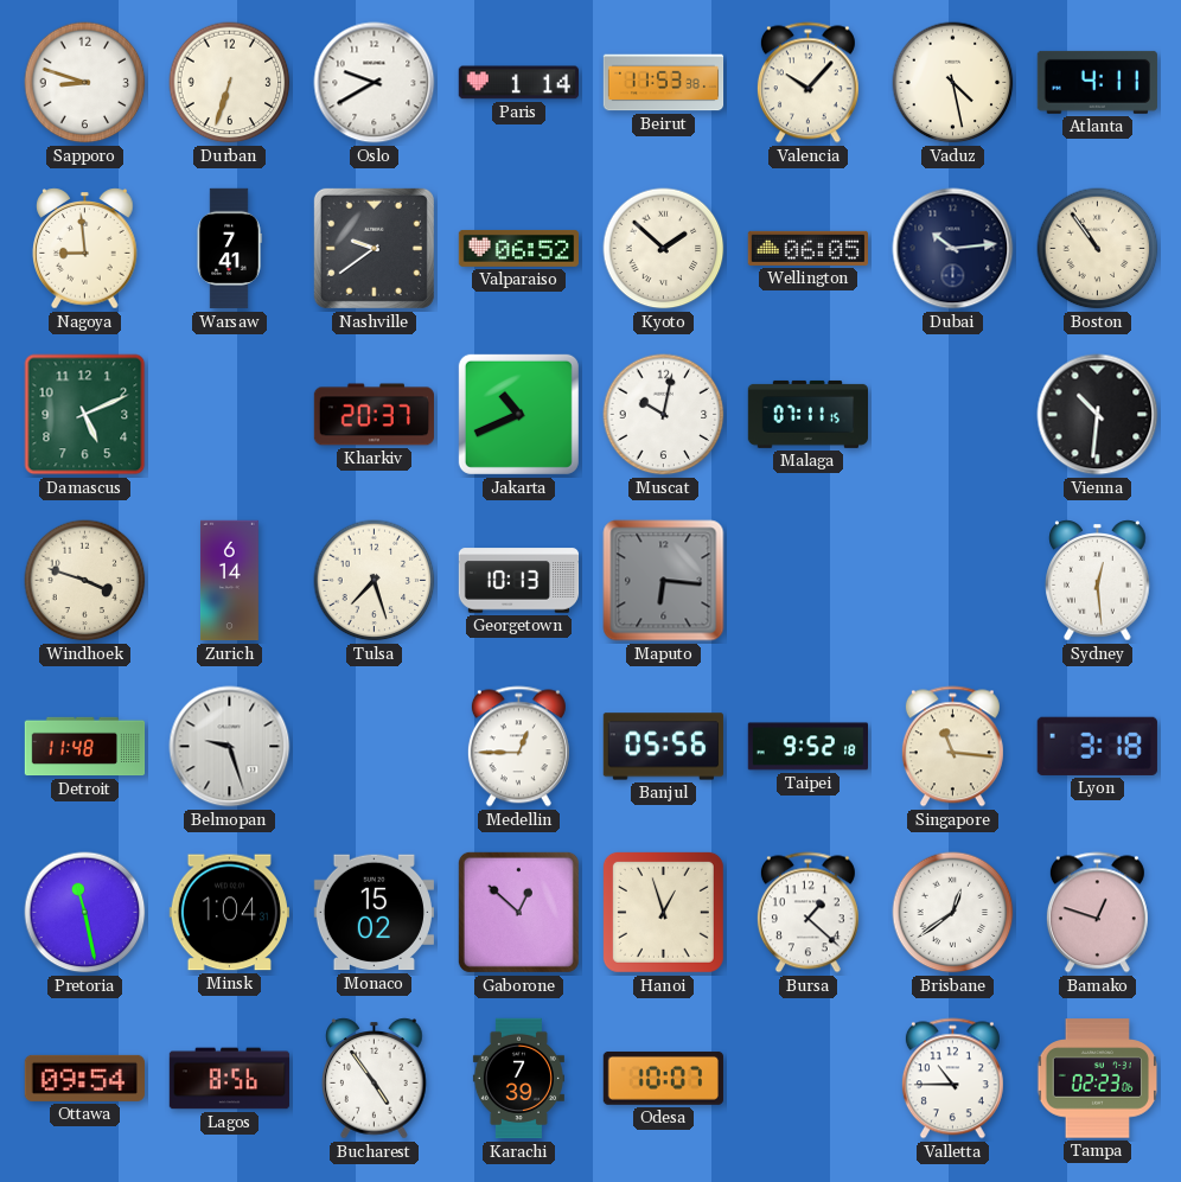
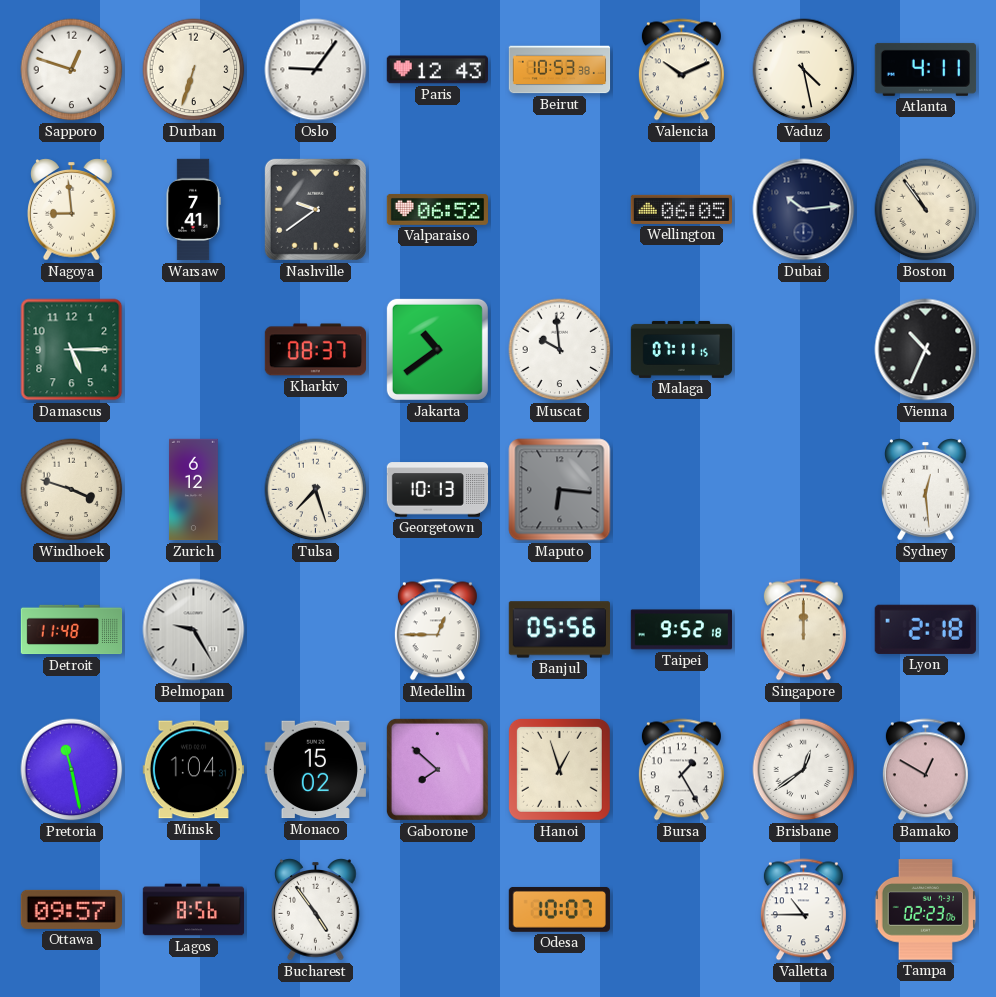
Sapporo: 8:48 -> 12:48 (72, 70)
Oslo: 9:40 -> 9:06 (316, 70)
Paris: 1:14 -> 12:43 (437, 70)
Beirut: 11:53 -> 10:53 (560, 70)
Valencia: 10:07 -> 10:11 (681, 70)
Kyoto: 1:52 -> none (664, 249)
Damascus: 5:11 -> 5:15 (72, 350)
Kharkiv: 20:37 -> 08:37 (315, 350)
Jakarta: 10:41 -> 10:39 (437, 349)
Muscat: 10:02 -> 9:59 (560, 350)
Vienna: 10:31 -> 10:34 (926, 350)
Zurich: 6:14 -> 6:12 (193, 490)
Belmopan: 9:27 -> 9:25 (194, 630)
Singapore: 11:16 -> 12:00 (803, 630)
Lyon: 3:18 -> 2:18 (925, 629)
Gaborone: 12:52 -> 7:52 (437, 769)
Bursa: 1:22 -> 1:25 (681, 770)
Bamako: 12:48 -> 12:50 (925, 770)
Ottawa: 09:54 -> 09:57 (71, 909)
Karachi: 7:39 -> none (518, 1079)
